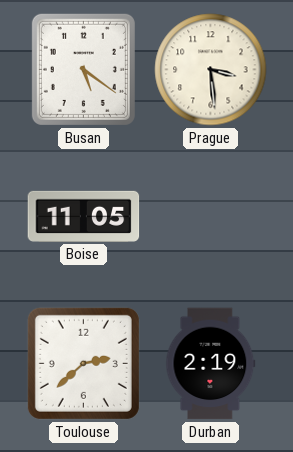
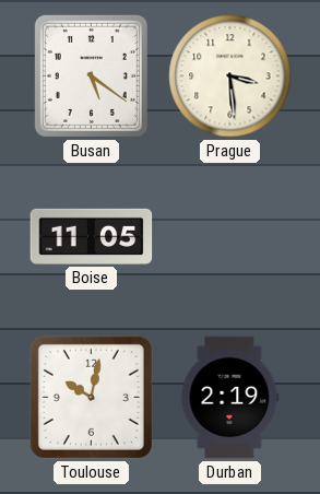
Toulouse: 2:38 -> 10:02 (91, 397)
